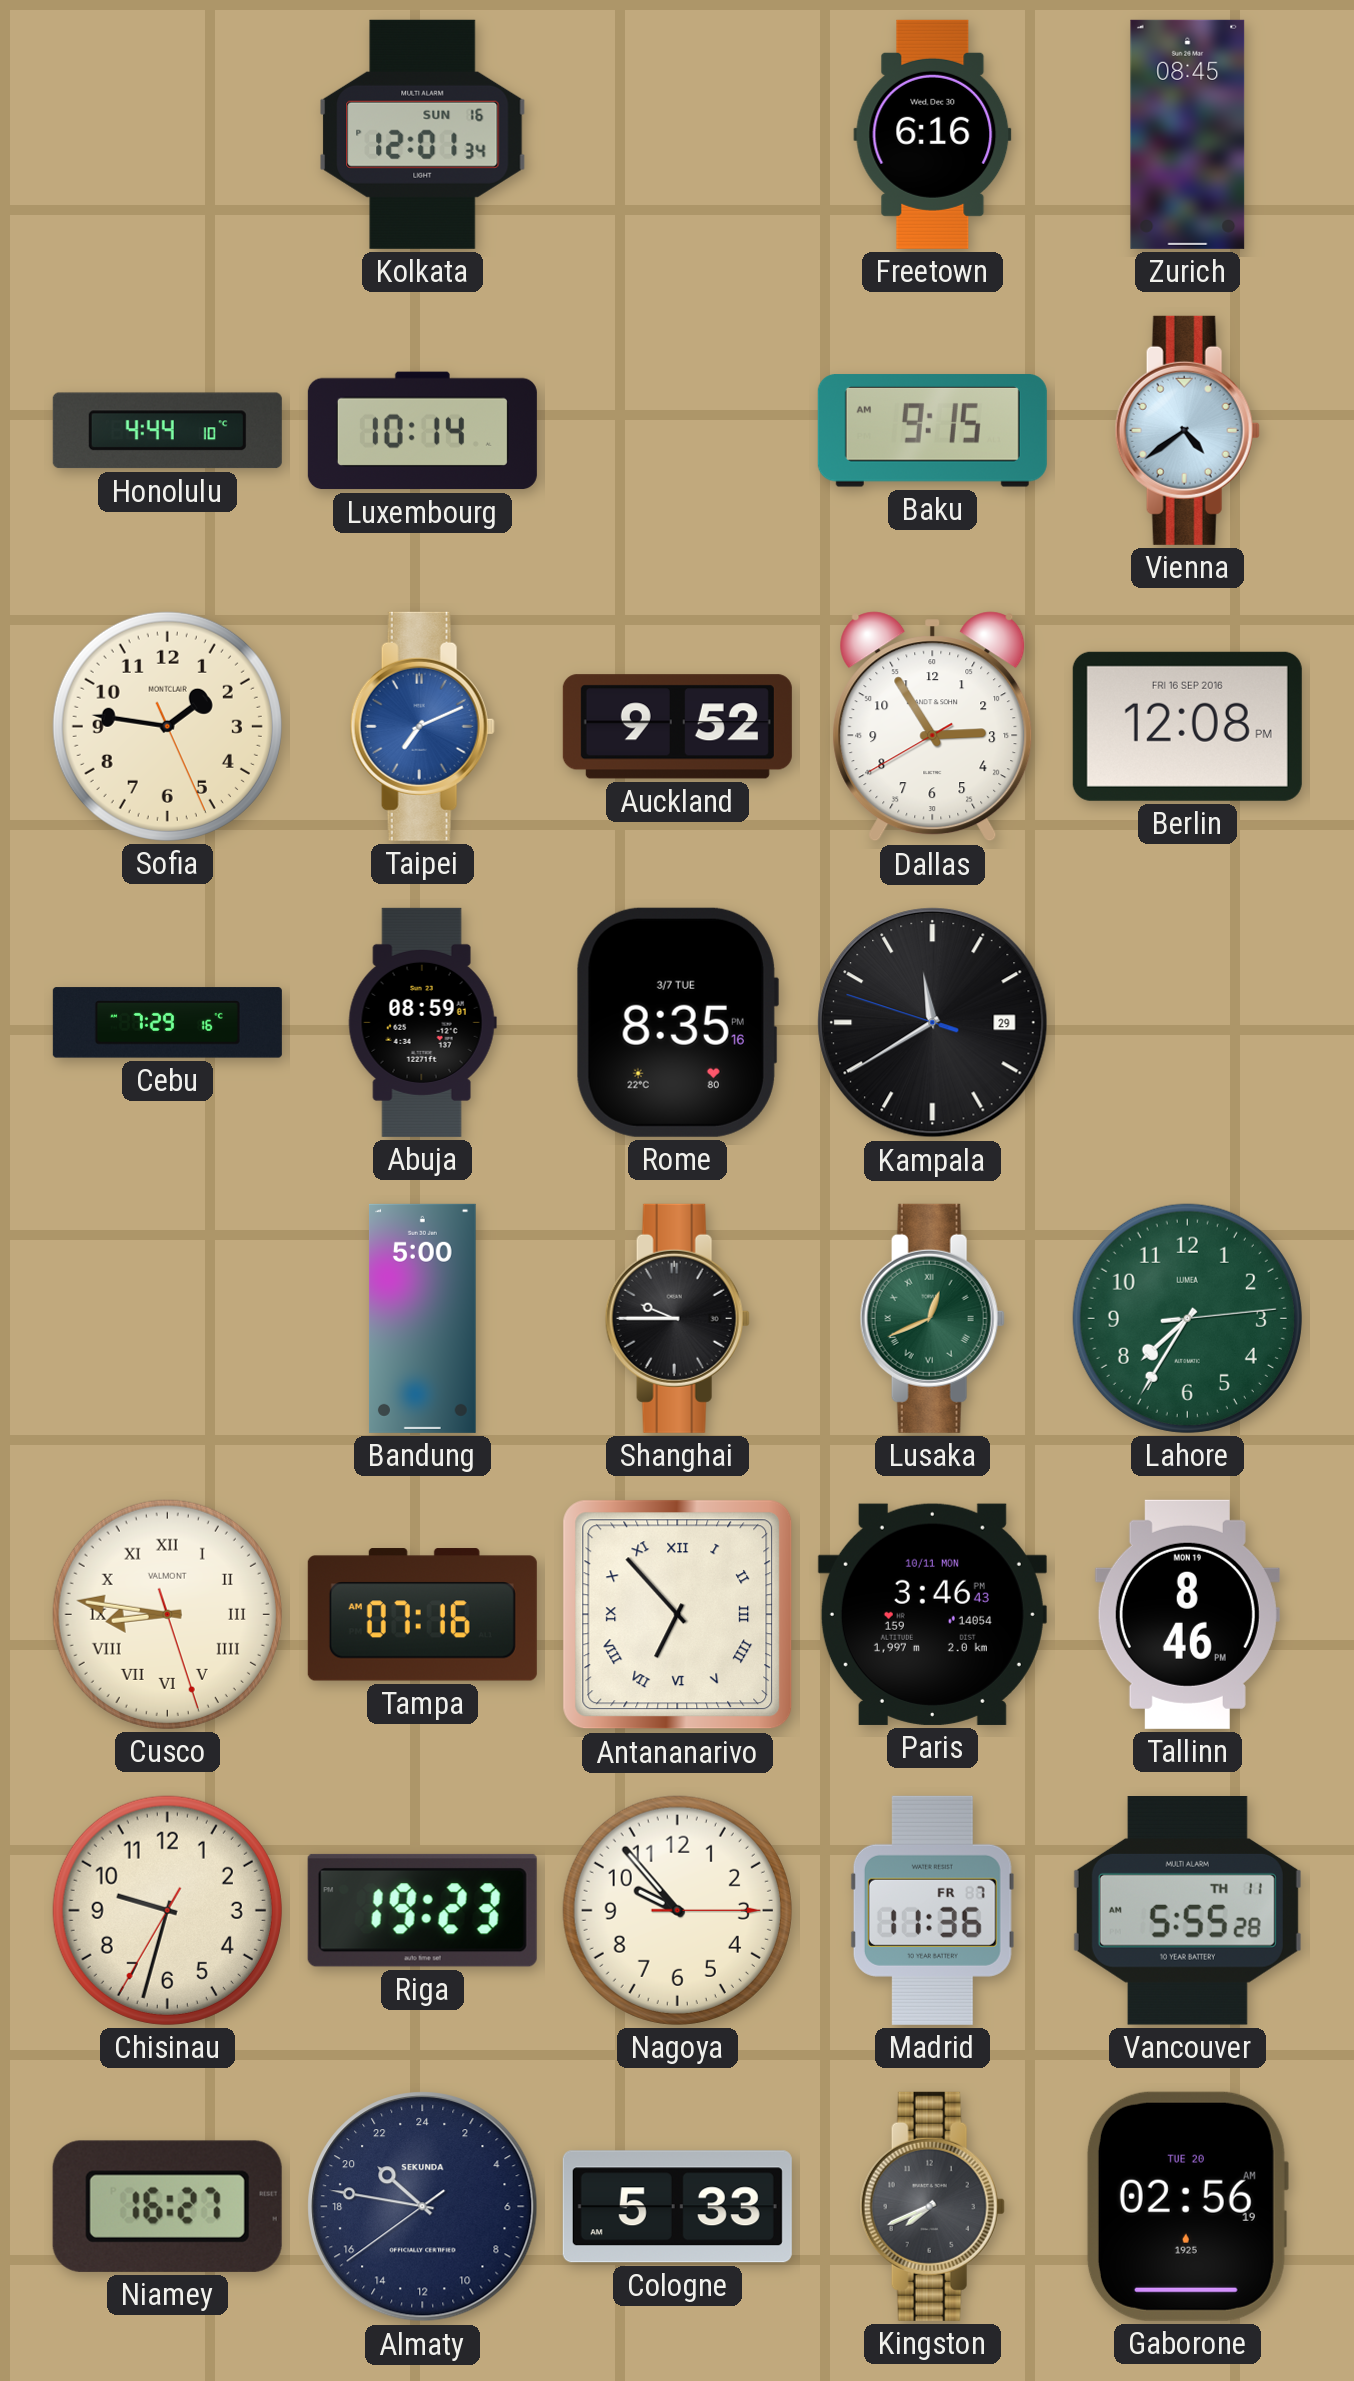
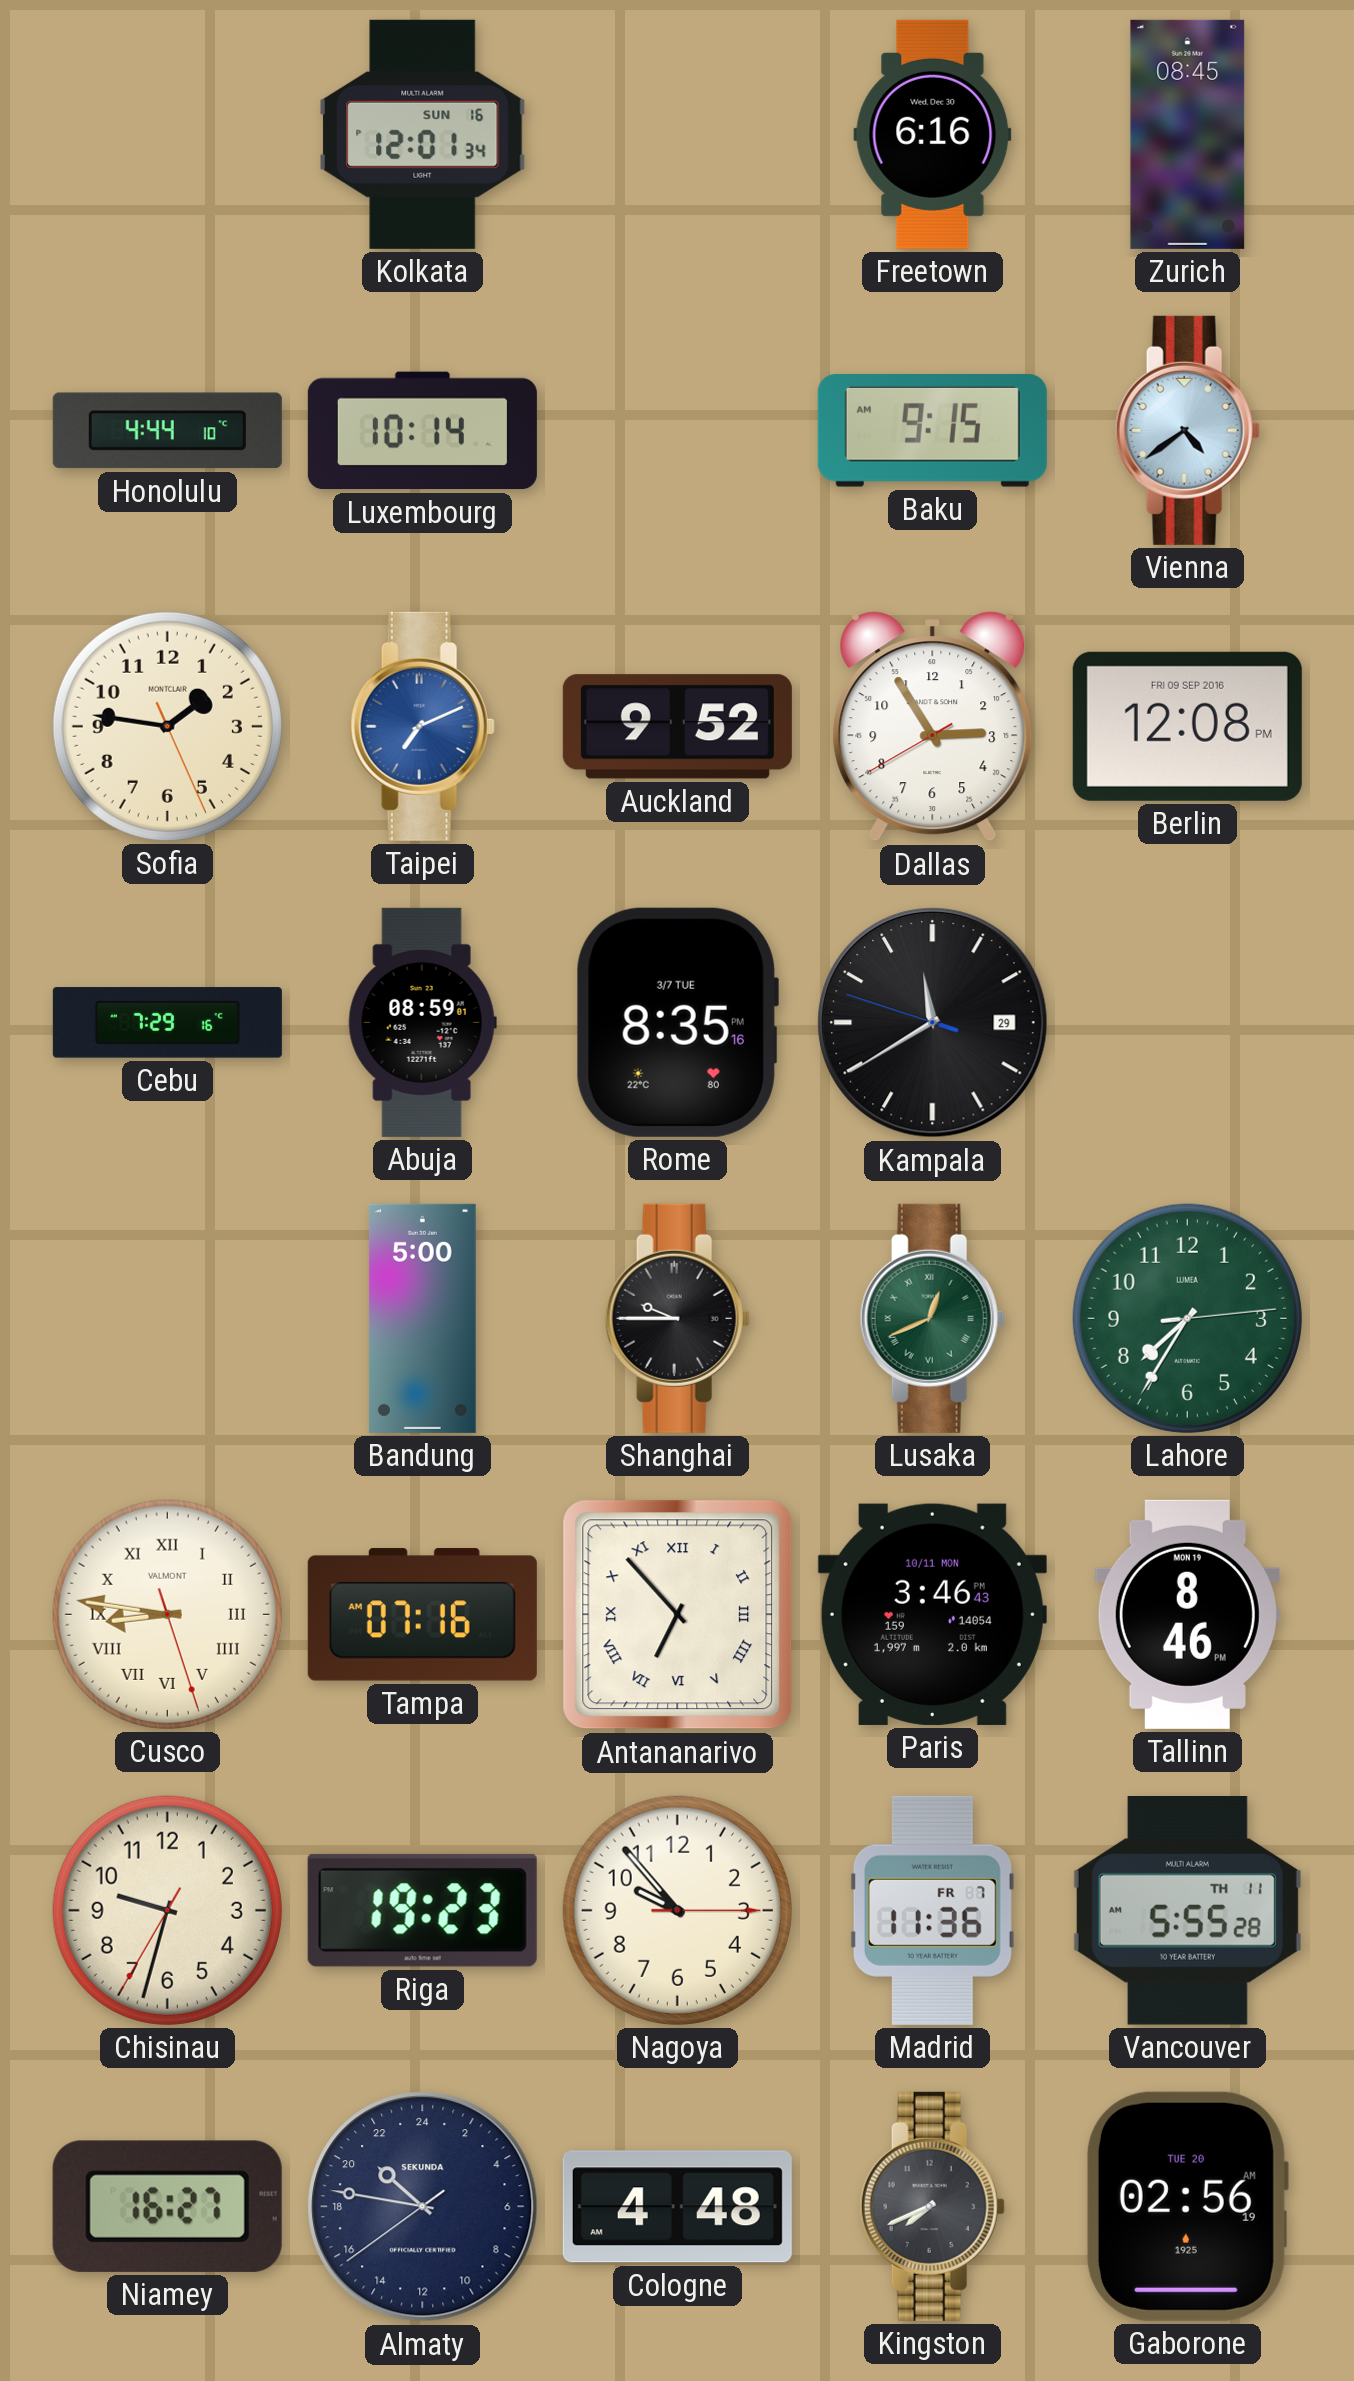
Berlin date: FRI 16 SEP 2016 -> FRI 09 SEP 2016 (1187, 726)
Cologne: 5:33 -> 4:48 (677, 2207)
